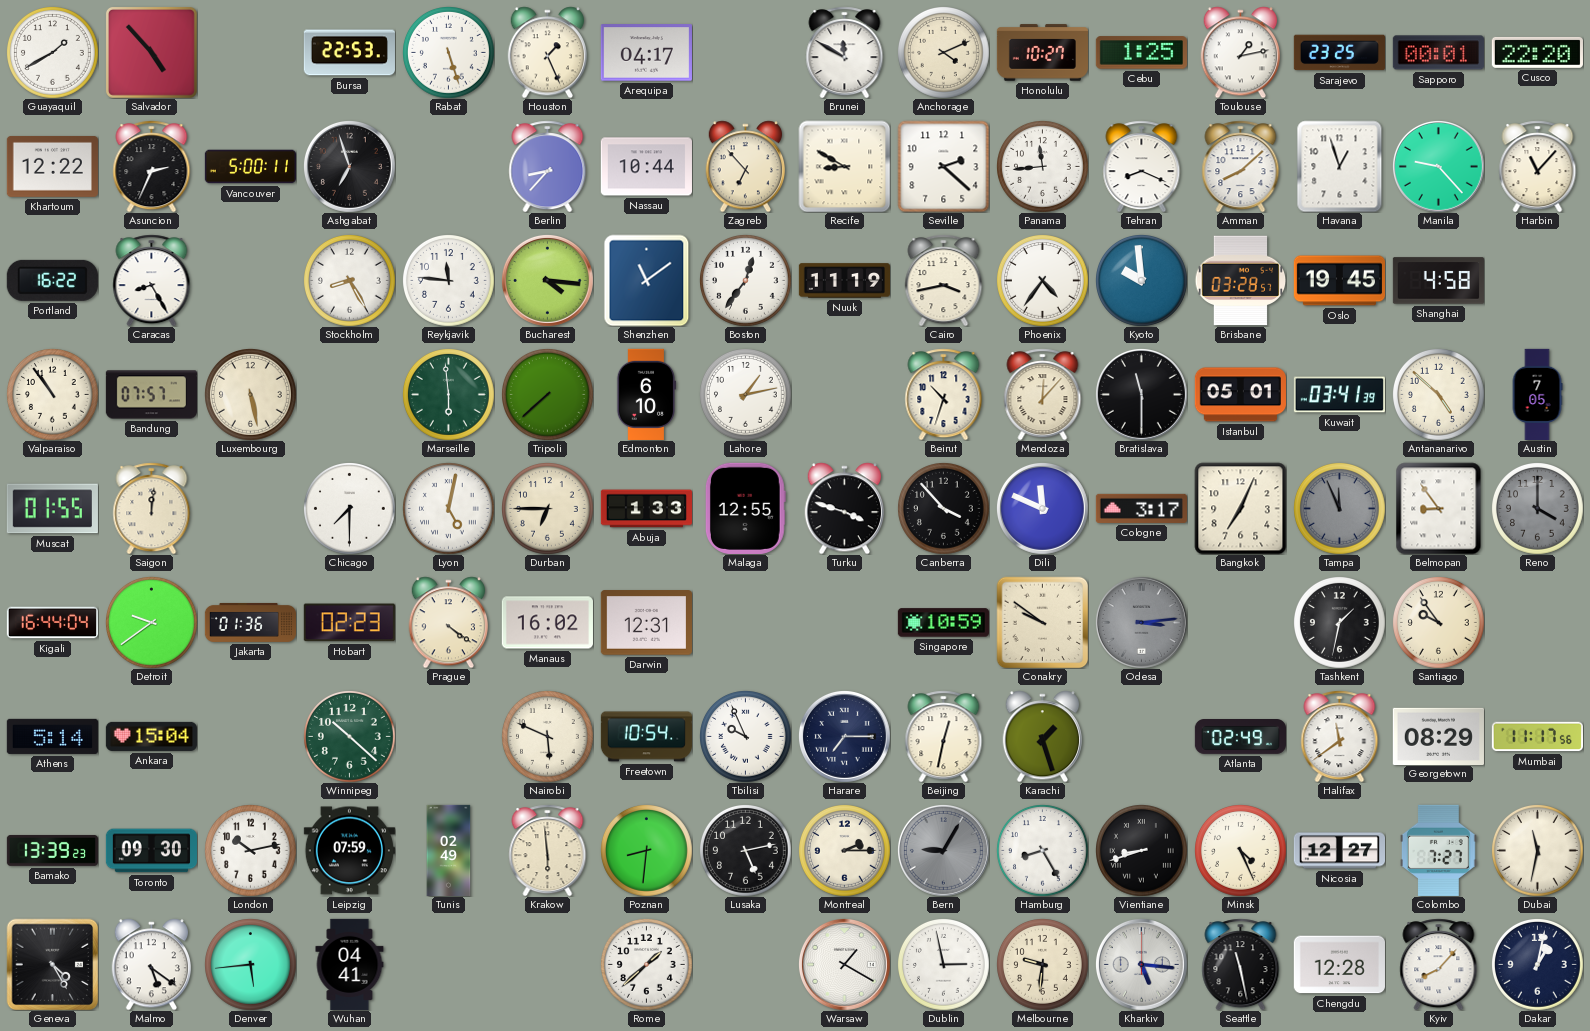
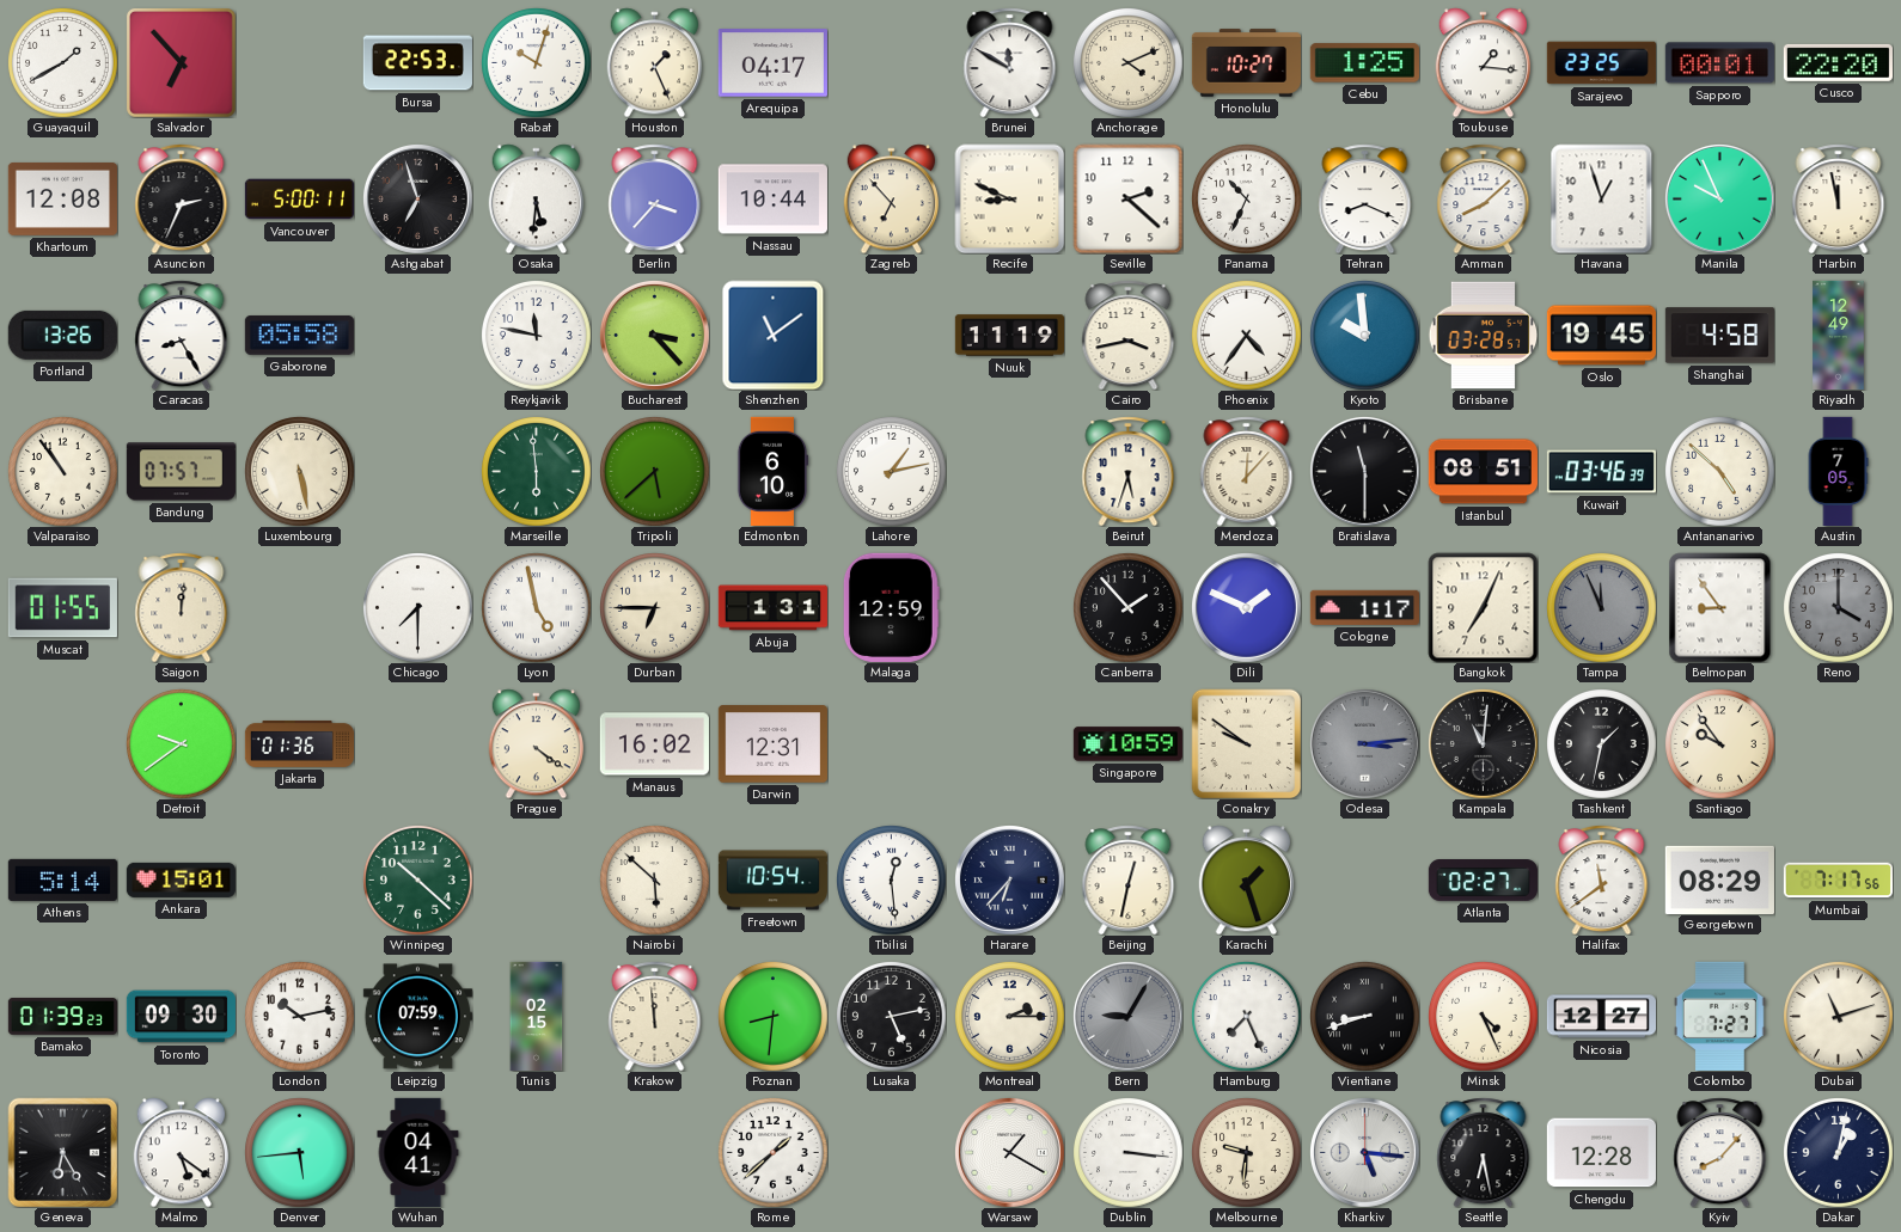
Salvador: 4:53 -> 6:53 (181, 62)
Rabat: 5:27 -> 10:03 (537, 63)
Toulouse: 1:13 -> 1:16 (1483, 62)
Khartoum: 12:22 -> 12:08 (62, 198)
Osaka: none -> 5:31 (536, 198)
Berlin: 8:37 -> 3:37 (655, 198)
Recife: 8:50 -> 8:49 (1009, 198)
Panama: 11:44 -> 10:34 (1247, 200)
Manila: 9:23 -> 9:56 (1719, 198)
Harbin: 11:07 -> 11:58 (1839, 198)
Portland: 16:22 -> 13:26 (62, 335)
Gaborone: none -> 05:58 (299, 335)
Stockholm: 8:25 -> none (350, 281)
Reykjavik: 11:46 -> 11:47 (537, 336)
Bucharest: 4:16 -> 3:23 (654, 335)
Boston: 12:36 -> none (746, 281)
Riyadh: none -> 12:49 (1839, 335)
Tripoli: 7:38 -> 5:38 (655, 472)
Beirut: 10:33 -> 5:33 (1129, 471)
Istanbul: 05:01 -> 08:51 (1483, 472)
Kuwait: 03:41 -> 03:46 (1601, 472)
Lyon: 5:02 -> 4:58 (537, 608)
Abuja: 1:33 -> 1:31 (772, 608)
Malaga: 12:55 -> 12:59 (891, 607)
Turku: 3:48 -> none (844, 508)
Canberra: 3:53 -> 1:53 (1129, 608)
Dili: 11:49 -> 1:49 (1246, 607)
Cologne: 3:17 -> 1:17 (1364, 607)
Kigali: 16:44 -> none (52, 623)
Hobart: 02:23 -> none (349, 623)
Kampala: none -> 11:01 (1483, 743)
Ankara: 15:04 -> 15:01 (181, 879)
Nairobi: 5:49 -> 5:52 (655, 881)
Tbilisi: 9:56 -> 12:29 (892, 881)
Harare: 7:15 -> 6:37 (1009, 879)
Atlanta: 02:49 -> 02:27 (1483, 881)
Mumbai: 11:17 -> 7:17 (1838, 881)
Bamako: 13:39 -> 01:39 (62, 1016)
Tunis: 02:49 -> 02:15 (537, 1016)
Krakow: 5:59 -> 11:59 (655, 1016)
Hamburg: 8:25 -> 7:26 (1247, 1017)
Dubai: 11:32 -> 11:12 (1839, 1017)
Geneva: 4:25 -> 6:25 (62, 1152)
Dublin: 2:58 -> 3:16 (1129, 1153)
Seattle: 11:28 -> 6:28 (1484, 1152)
